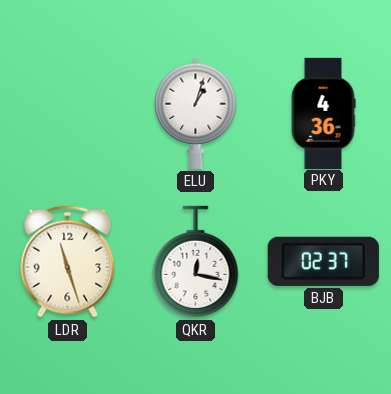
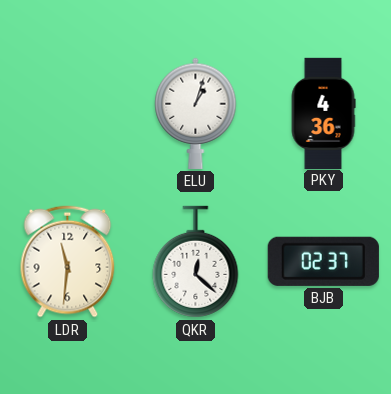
LDR: 11:27 -> 11:31 (68, 262)
QKR: 12:17 -> 12:22 (196, 262)
